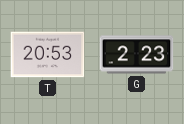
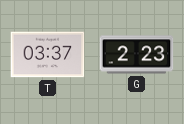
T: 20:53 -> 03:37 (48, 55)
